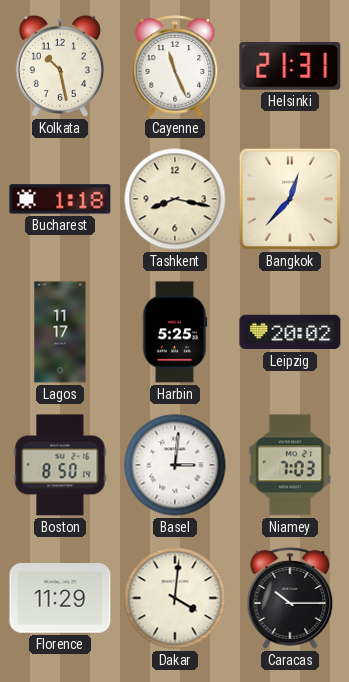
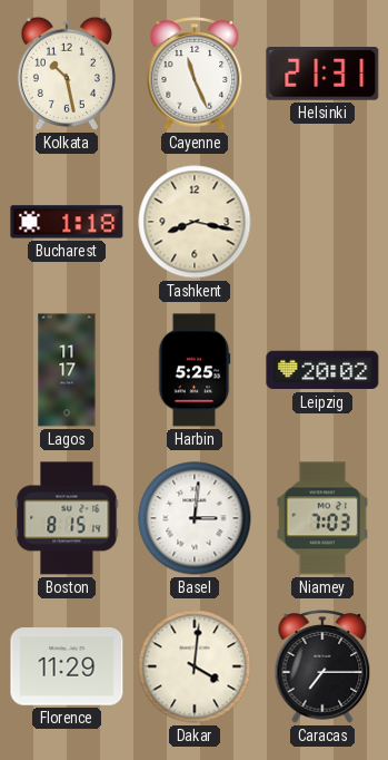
Bangkok: 12:37 -> none (290, 199)
Boston: 8:50 -> 8:15 (67, 518)
Caracas: 10:15 -> 7:15 (322, 666)
